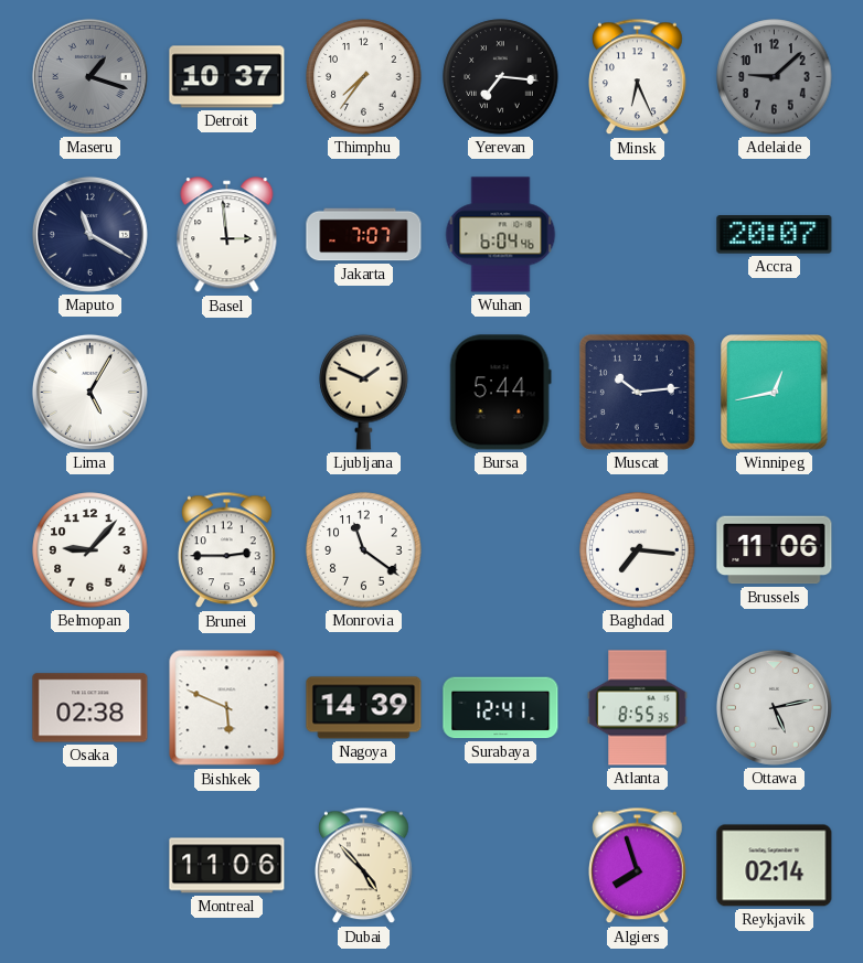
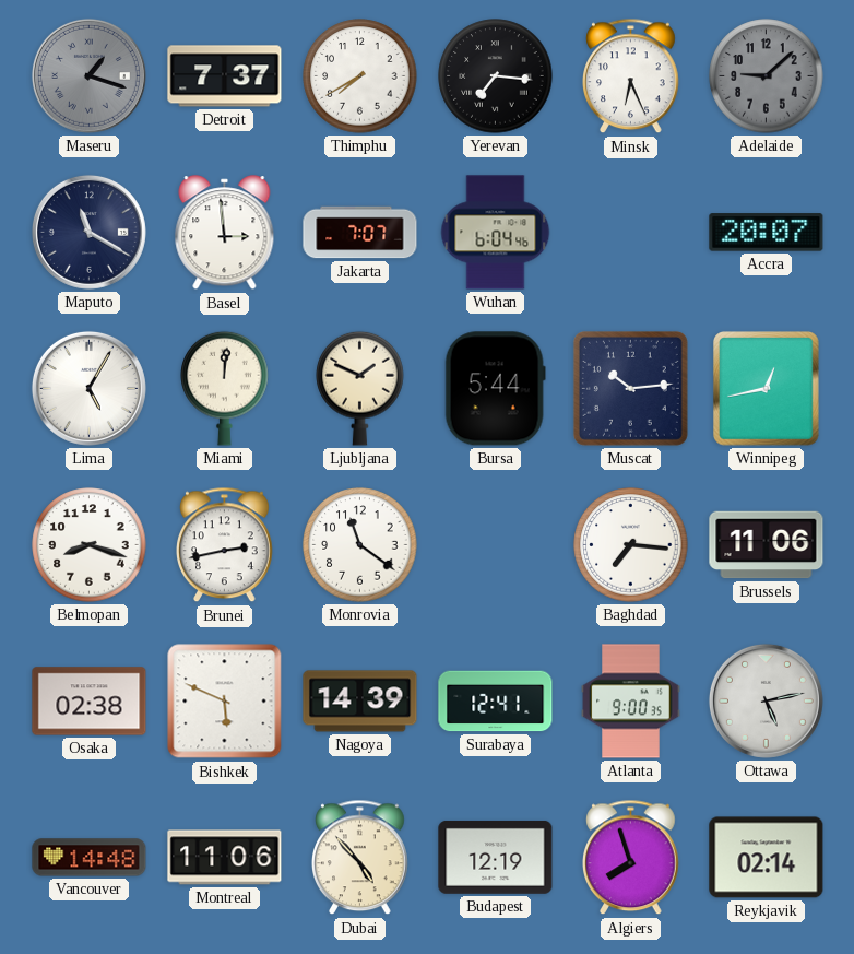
Detroit: 10:37 -> 7:37 (225, 76)
Thimphu: 7:36 -> 7:40 (360, 76)
Miami: none -> 12:01 (225, 388)
Belmopan: 9:07 -> 8:18 (90, 545)
Brunei: 2:45 -> 2:43 (225, 545)
Atlanta: 8:55 -> 9:00 (631, 702)
Vancouver: none -> 14:48 (90, 858)
Budapest: none -> 12:19 (496, 857)
